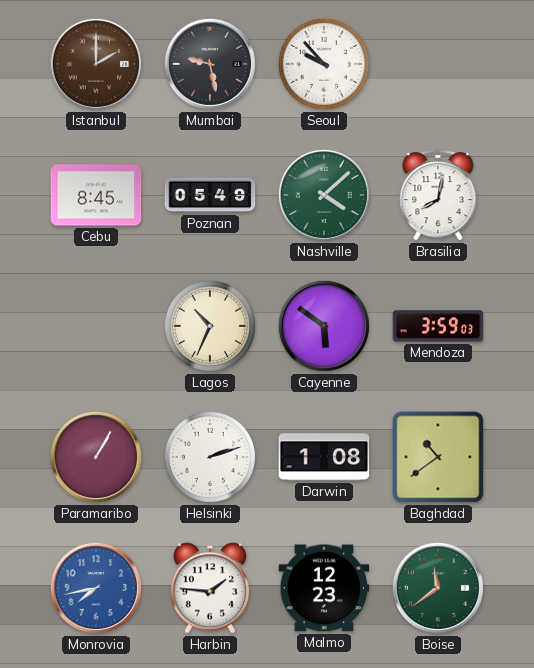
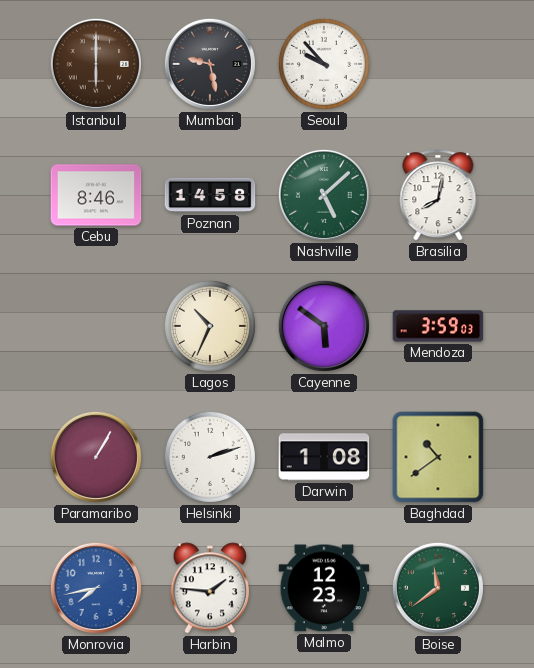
Istanbul: 2:00 -> 6:00 (96, 64)
Cebu: 8:45 -> 8:46 (96, 195)
Poznan: 05:49 -> 14:58 (210, 195)
Nashville: 4:08 -> 5:08 (324, 195)
